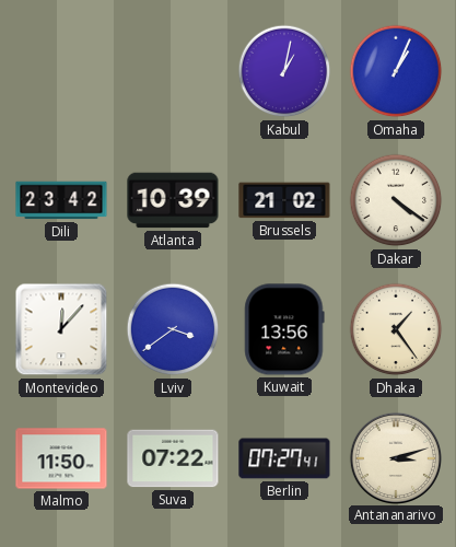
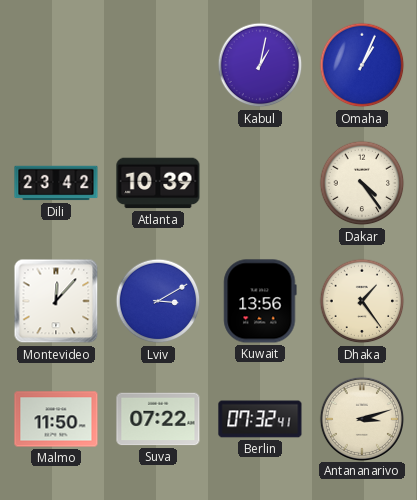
Brussels: 21:02 -> none (284, 200)
Dakar: 4:21 -> 4:24 (362, 183)
Lviv: 3:39 -> 3:10 (158, 301)
Berlin: 07:27 -> 07:32 (260, 419)
